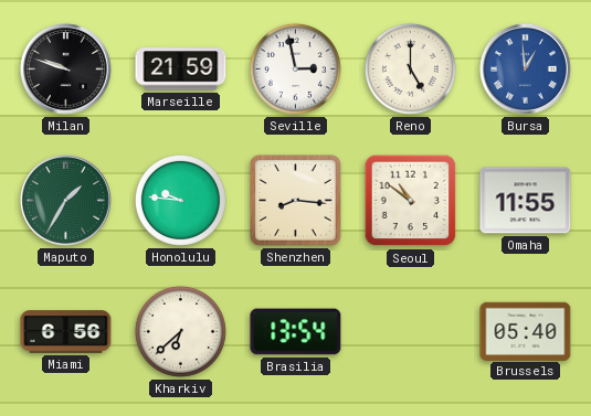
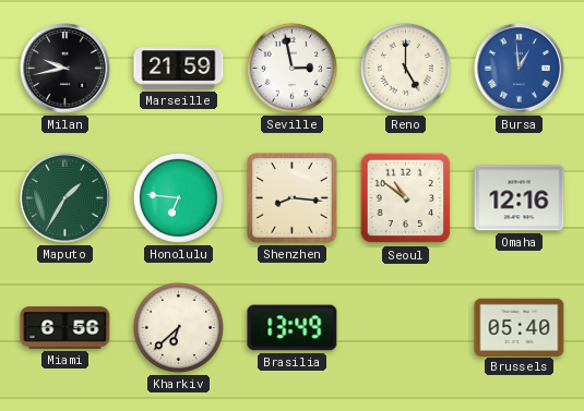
Milan: 9:48 -> 9:43 (65, 69)
Honolulu: 9:46 -> 6:46 (178, 197)
Omaha: 11:55 -> 12:16 (520, 198)
Brasilia: 13:54 -> 13:49 (293, 328)
